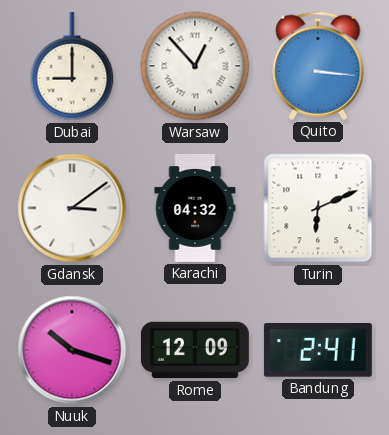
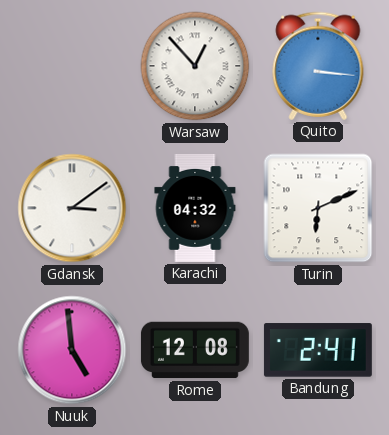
Dubai: 9:00 -> none (72, 66)
Nuuk: 10:18 -> 4:59 (72, 350)
Rome: 12:09 -> 12:08 (195, 350)
